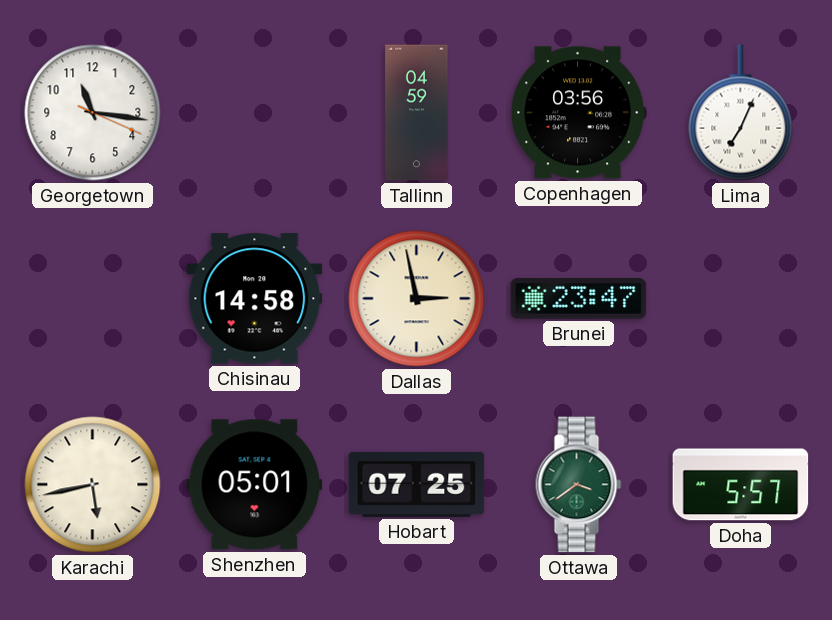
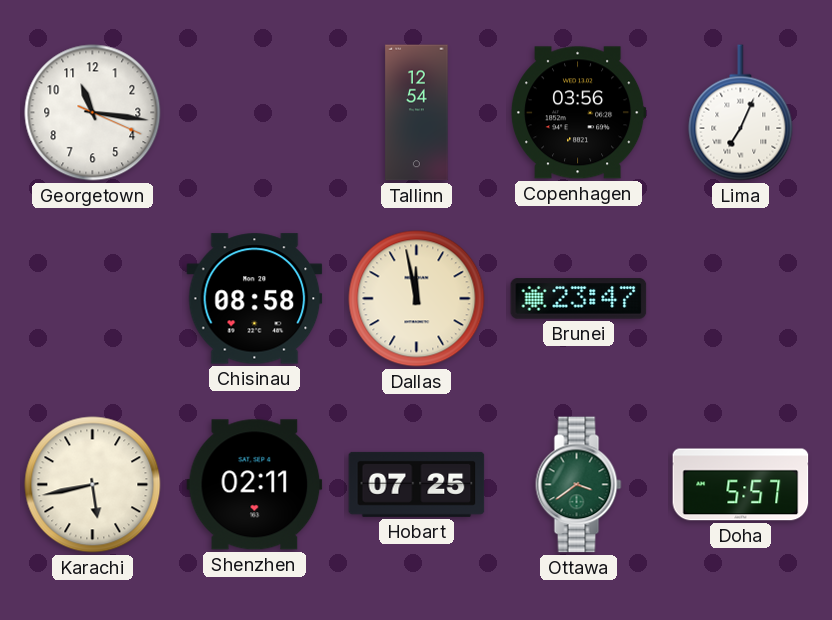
Tallinn: 04:59 -> 12:54 (417, 113)
Chisinau: 14:58 -> 08:58 (255, 299)
Dallas: 2:58 -> 11:58 (417, 299)
Shenzhen: 05:01 -> 02:11 (255, 485)
